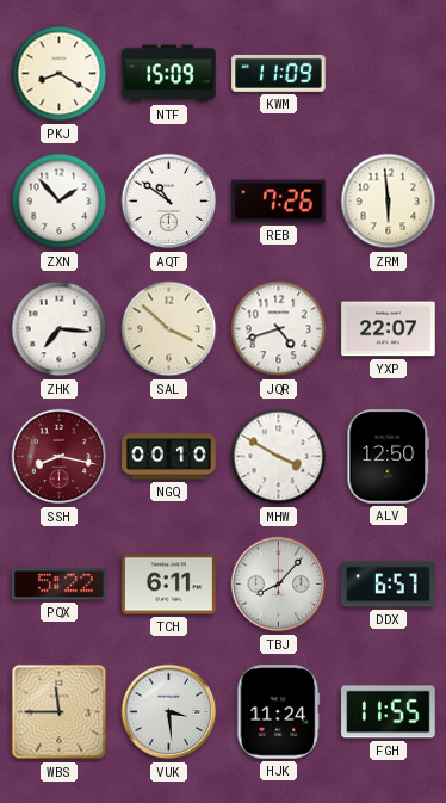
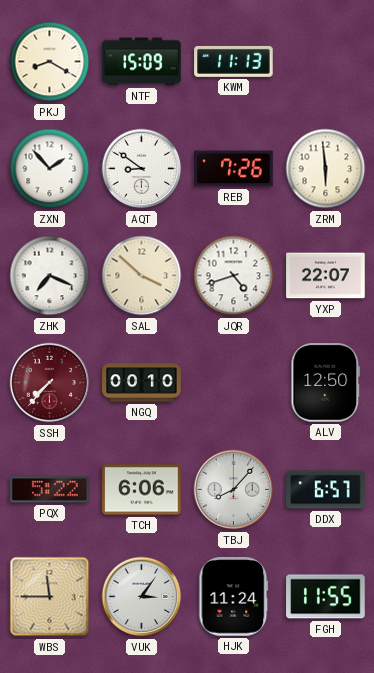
KWM: 11:09 -> 11:13 (234, 61)
AQT: 10:51 -> 8:51 (142, 169)
ZHK: 7:16 -> 7:19 (50, 276)
SSH: 8:17 -> 7:37 (50, 383)
MHW: 3:50 -> none (279, 457)
TCH: 6:11 -> 6:06 (142, 490)
VUK: 3:29 -> 3:06 (142, 597)
